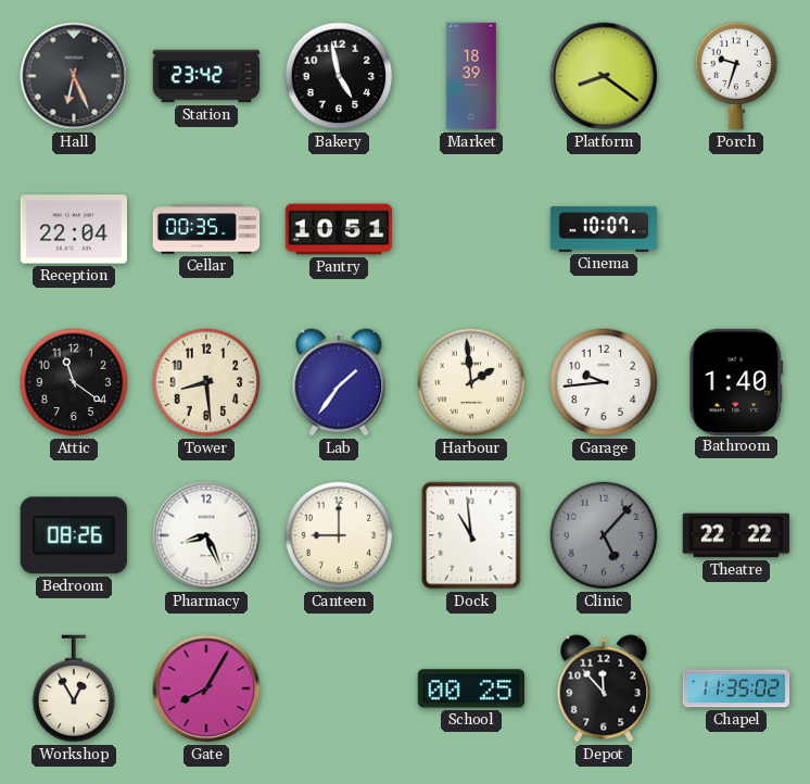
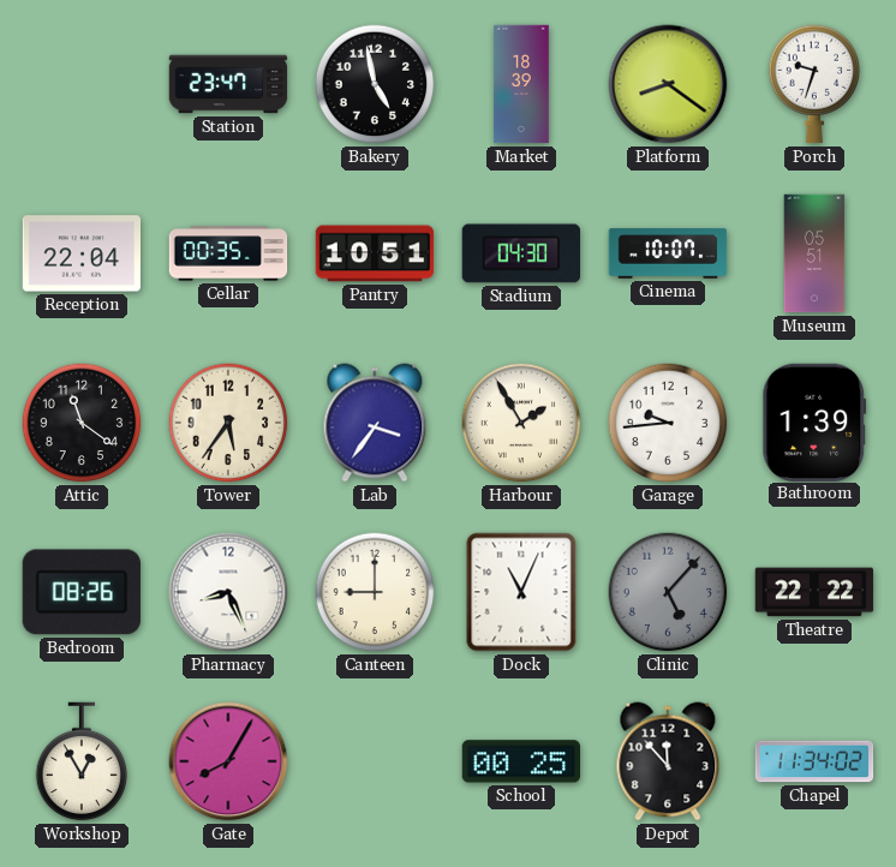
Hall: 6:26 -> none (74, 76)
Station: 23:42 -> 23:47 (228, 84)
Stadium: none -> 04:30 (520, 253)
Museum: none -> 05:51 (814, 253)
Tower: 8:29 -> 5:36 (228, 423)
Lab: 1:36 -> 3:36 (375, 423)
Harbour: 1:59 -> 1:55 (521, 423)
Bathroom: 1:40 -> 1:39 (814, 421)
Dock: 10:59 -> 11:04 (521, 592)
Chapel: 11:35 -> 11:34 (814, 761)
